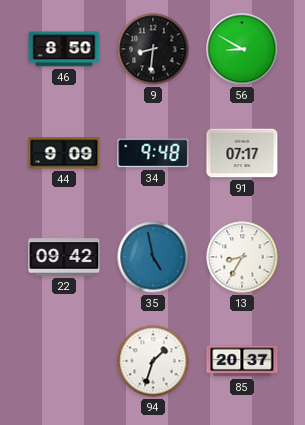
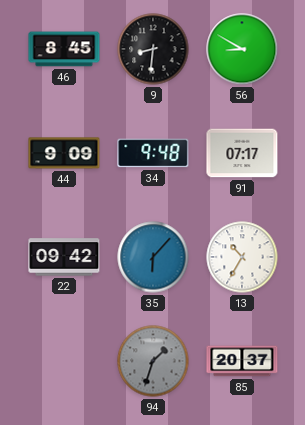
46: 8:50 -> 8:45 (64, 49)
35: 4:58 -> 6:07 (153, 257)
13: 8:35 -> 10:35 (242, 257)
94 dial: white -> grey (153, 361)
